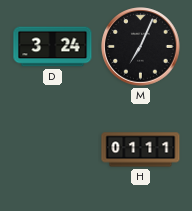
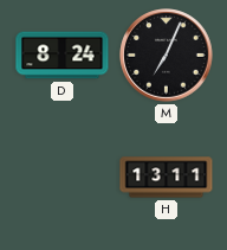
D: 3:24 -> 8:24 (63, 56)
H: 01:11 -> 13:11 (167, 178)
